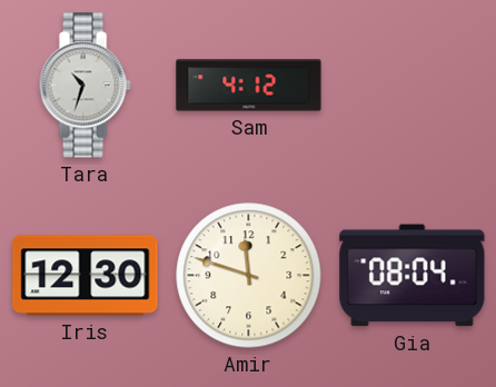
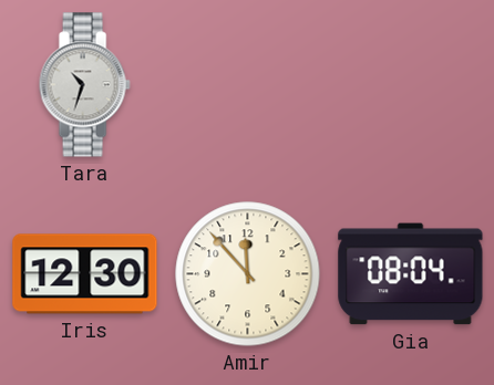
Sam: 4:12 -> none (249, 86)
Amir: 11:48 -> 11:53 (248, 274)
